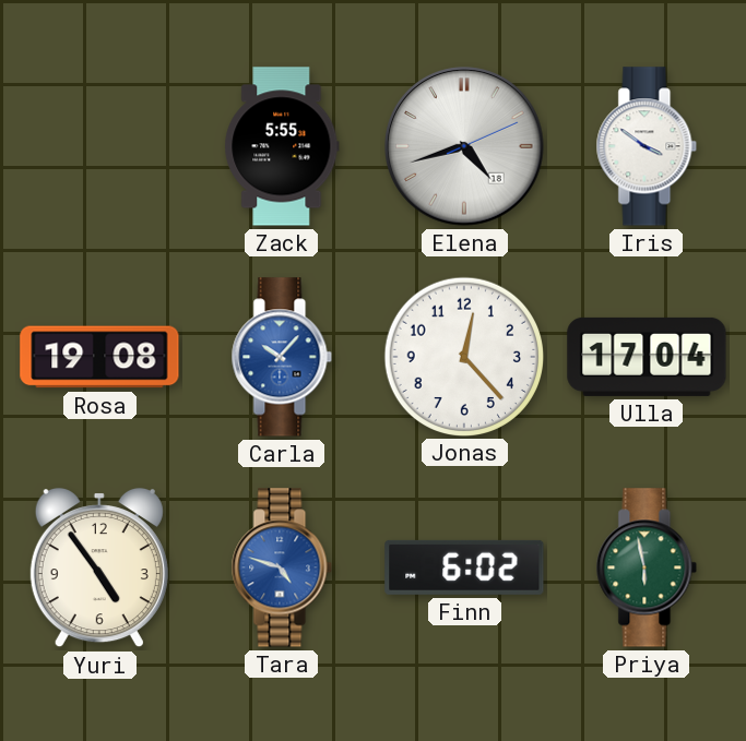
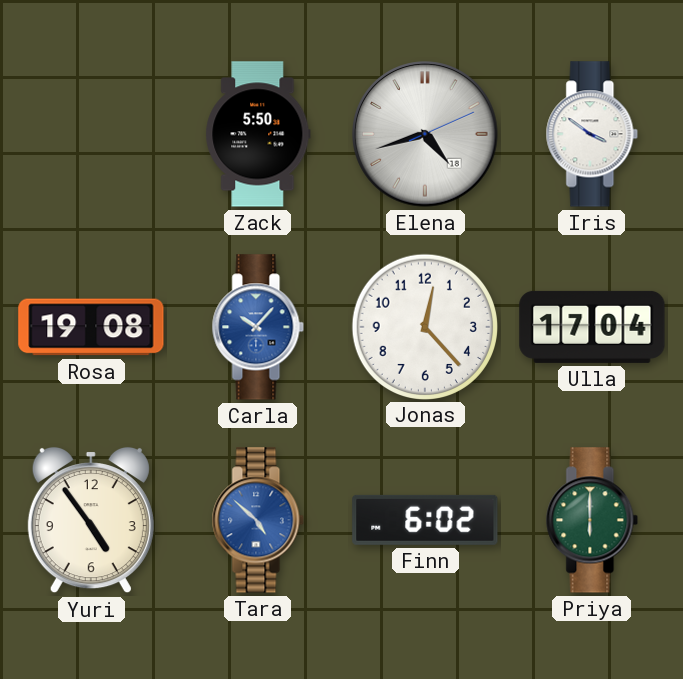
Zack: 5:55 -> 5:50 (258, 134)
Tara: 4:48 -> 4:52 (258, 520)
Priya: 5:58 -> 6:00 (592, 520)
